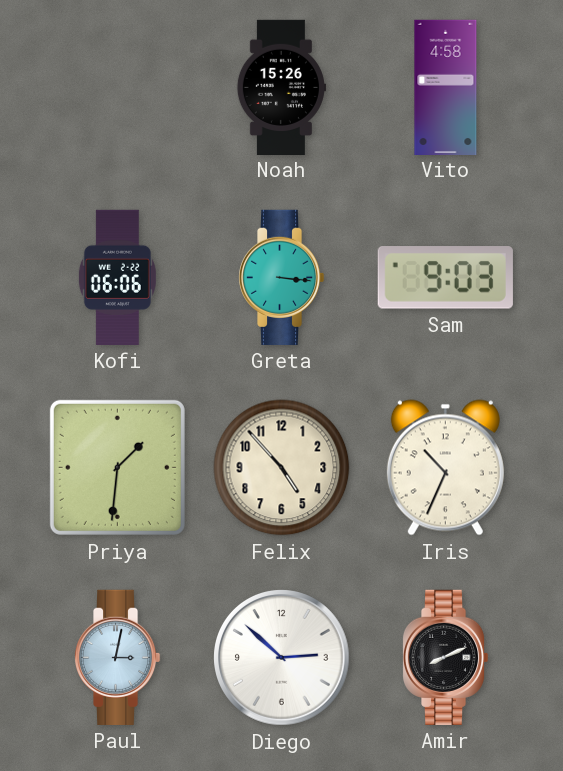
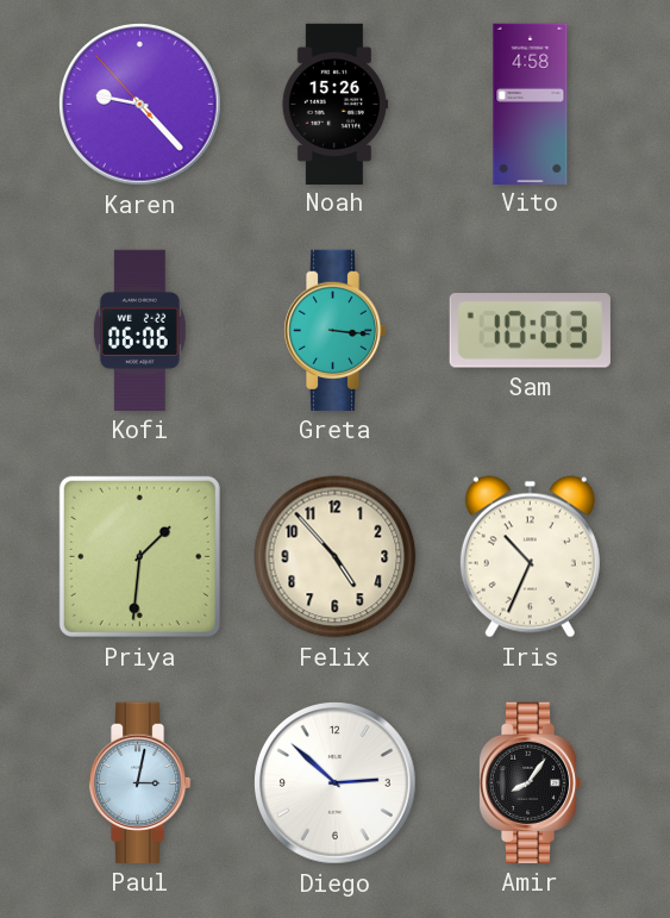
Karen: none -> 9:22 (140, 105)
Sam: 9:03 -> 10:03 (530, 331)
Amir: 8:11 -> 8:06 (530, 782)
